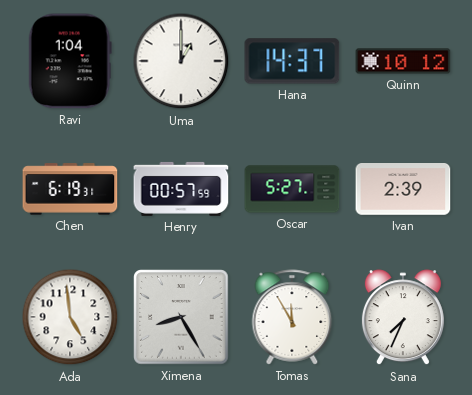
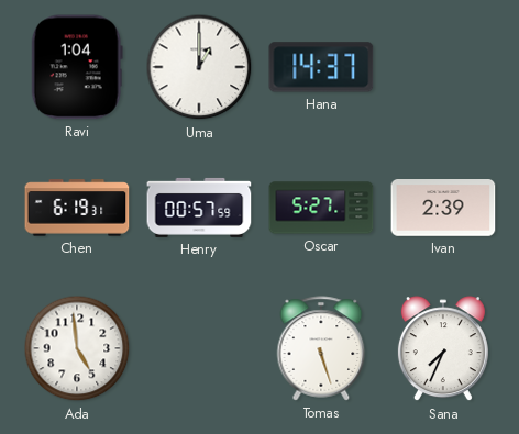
Quinn: 10:12 -> none (403, 61)
Ximena: 8:25 -> none (181, 317)
Tomas: 11:55 -> 5:27 (321, 348)
